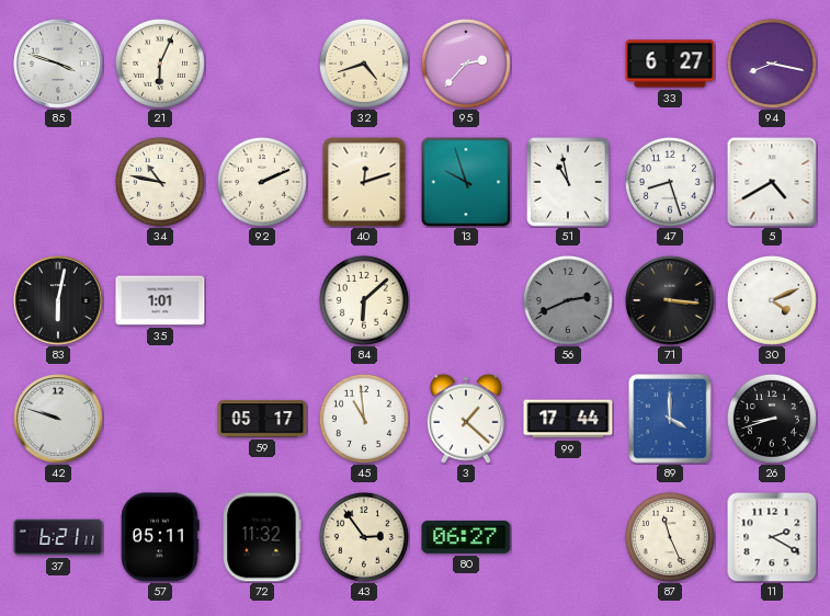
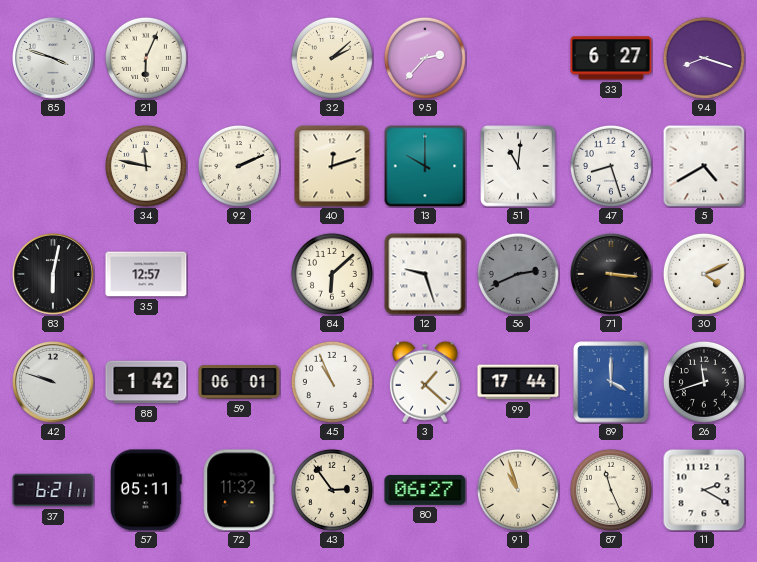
32: 4:42 -> 2:08 (332, 58)
94: 8:17 -> 8:18 (704, 58)
34: 10:47 -> 11:47 (146, 166)
13: 9:57 -> 10:00 (425, 166)
51: 10:58 -> 11:01 (518, 166)
35: 1:01 -> 12:57 (146, 274)
12: none -> 9:27 (425, 274)
88: none -> 1:42 (146, 382)
59: 05:17 -> 06:01 (239, 382)
45: 10:59 -> 10:56 (332, 382)
26: 8:42 -> 11:42 (704, 382)
91: none -> 10:57 (518, 490)
